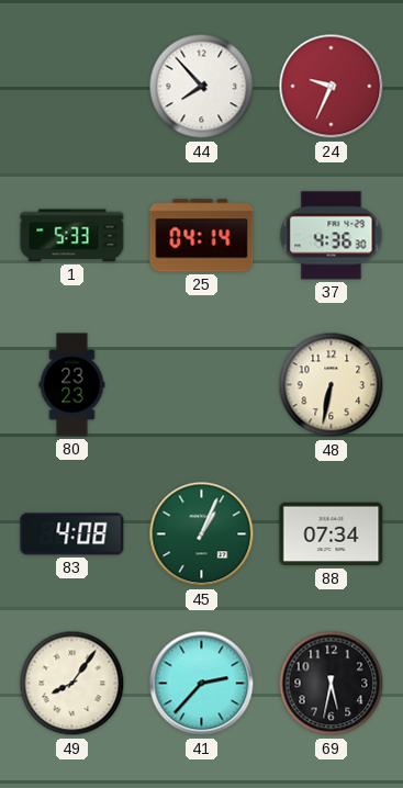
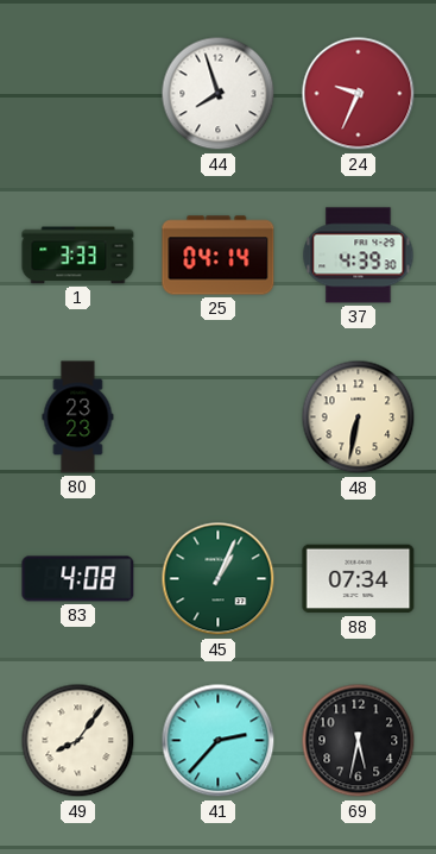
44: 7:53 -> 7:57 (219, 94)
1: 5:33 -> 3:33 (78, 256)
37: 4:36 -> 4:39 (359, 256)
